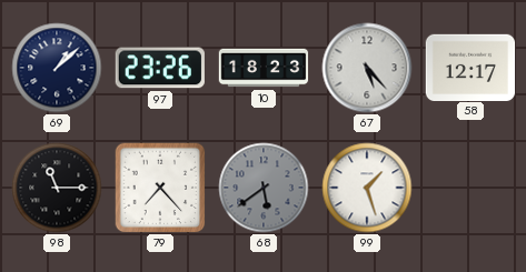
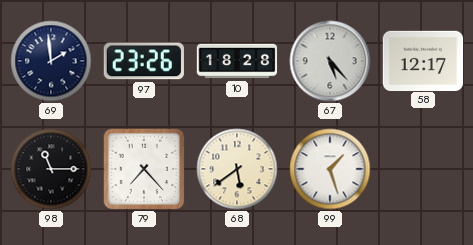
69: 1:08 -> 1:59 (51, 61)
10: 18:23 -> 18:28 (237, 61)
68 dial: grey -> cream (237, 169)
